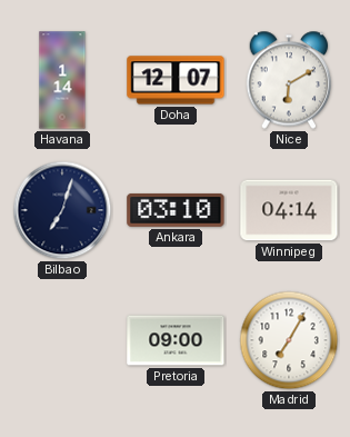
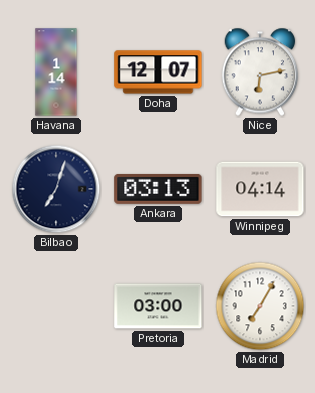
Nice: 6:10 -> 6:13 (260, 72)
Ankara: 03:10 -> 03:13 (158, 189)
Pretoria: 09:00 -> 03:00 (158, 306)
